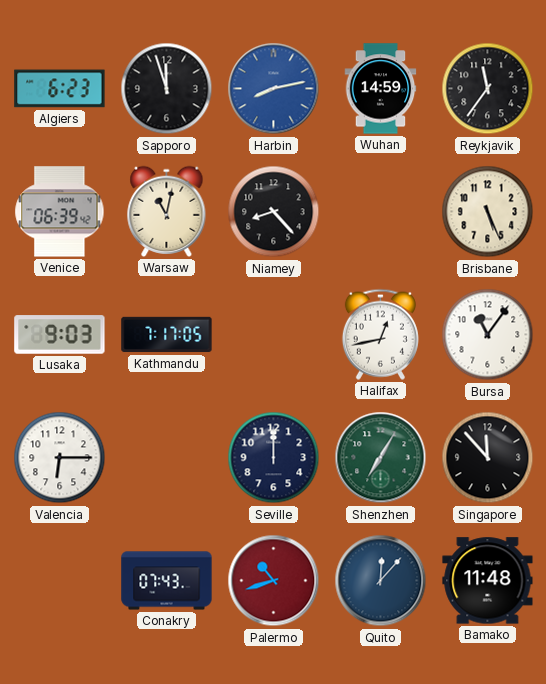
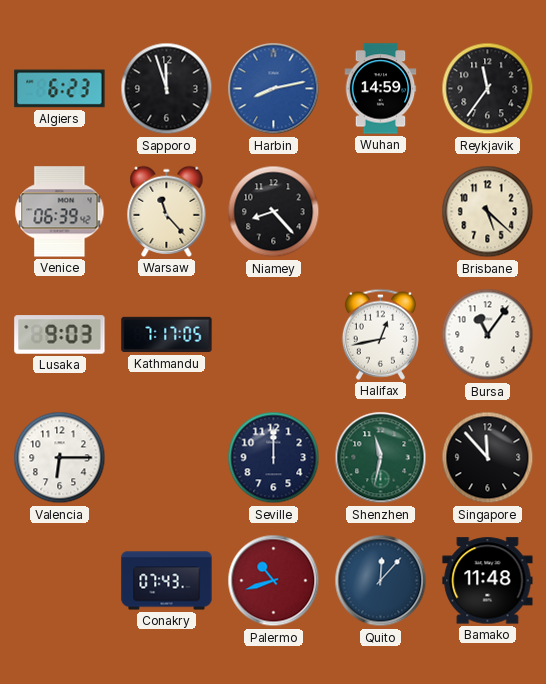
Warsaw: 11:02 -> 11:23 (167, 211)
Brisbane: 5:26 -> 5:22 (488, 212)
Shenzhen: 7:05 -> 11:32 (381, 458)
